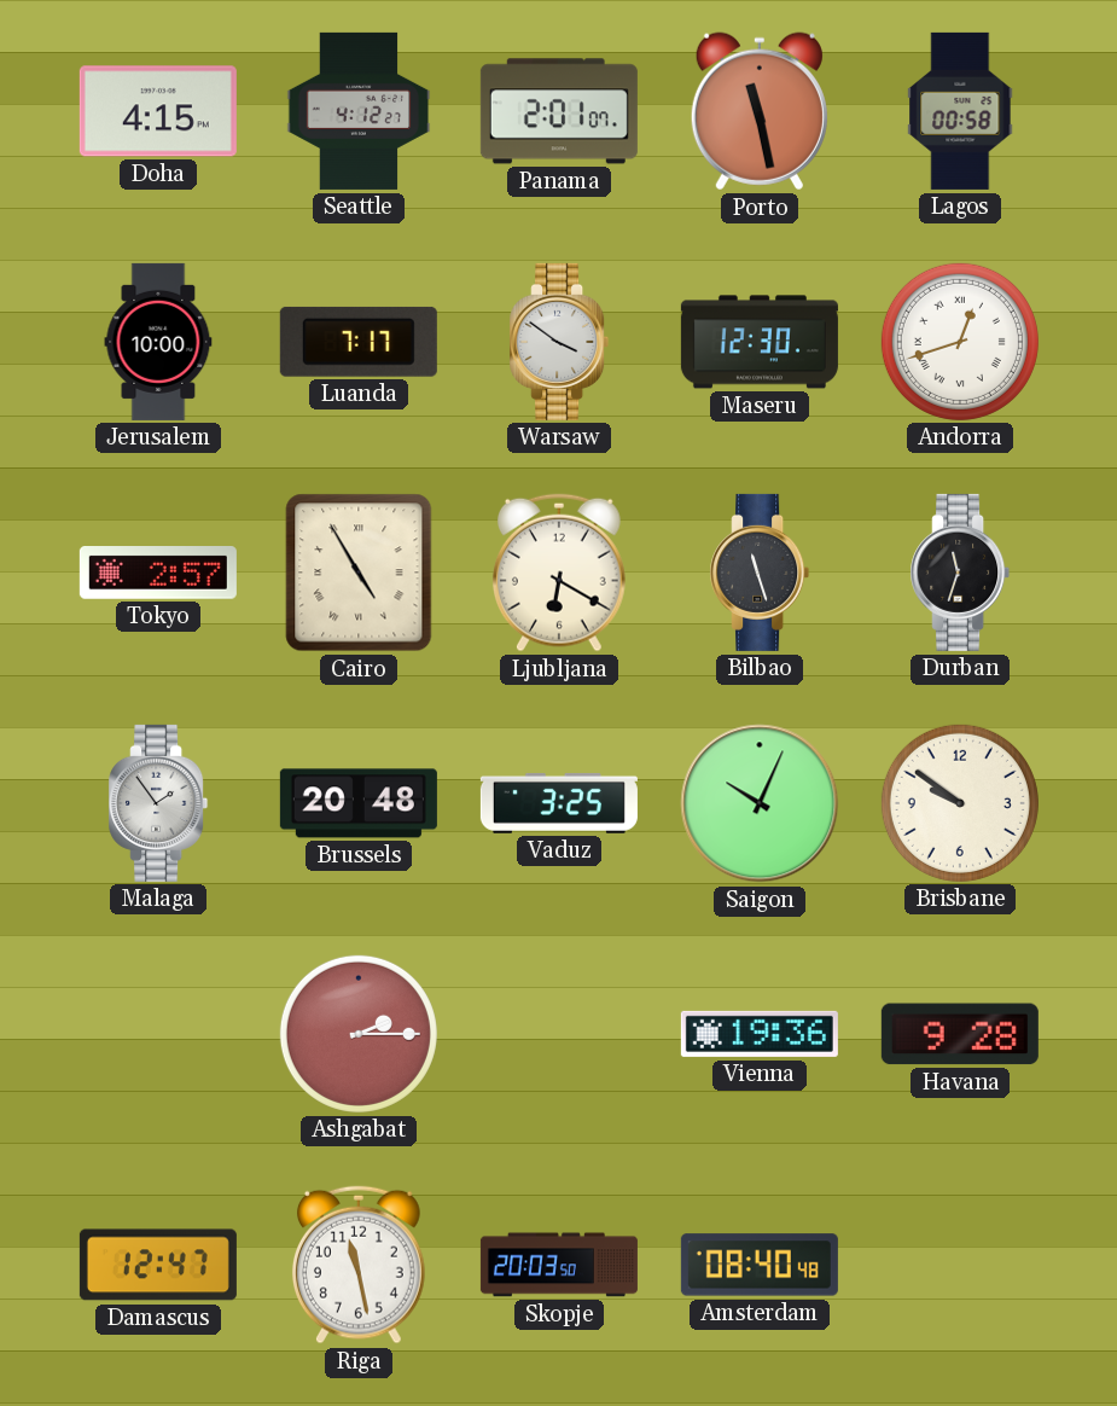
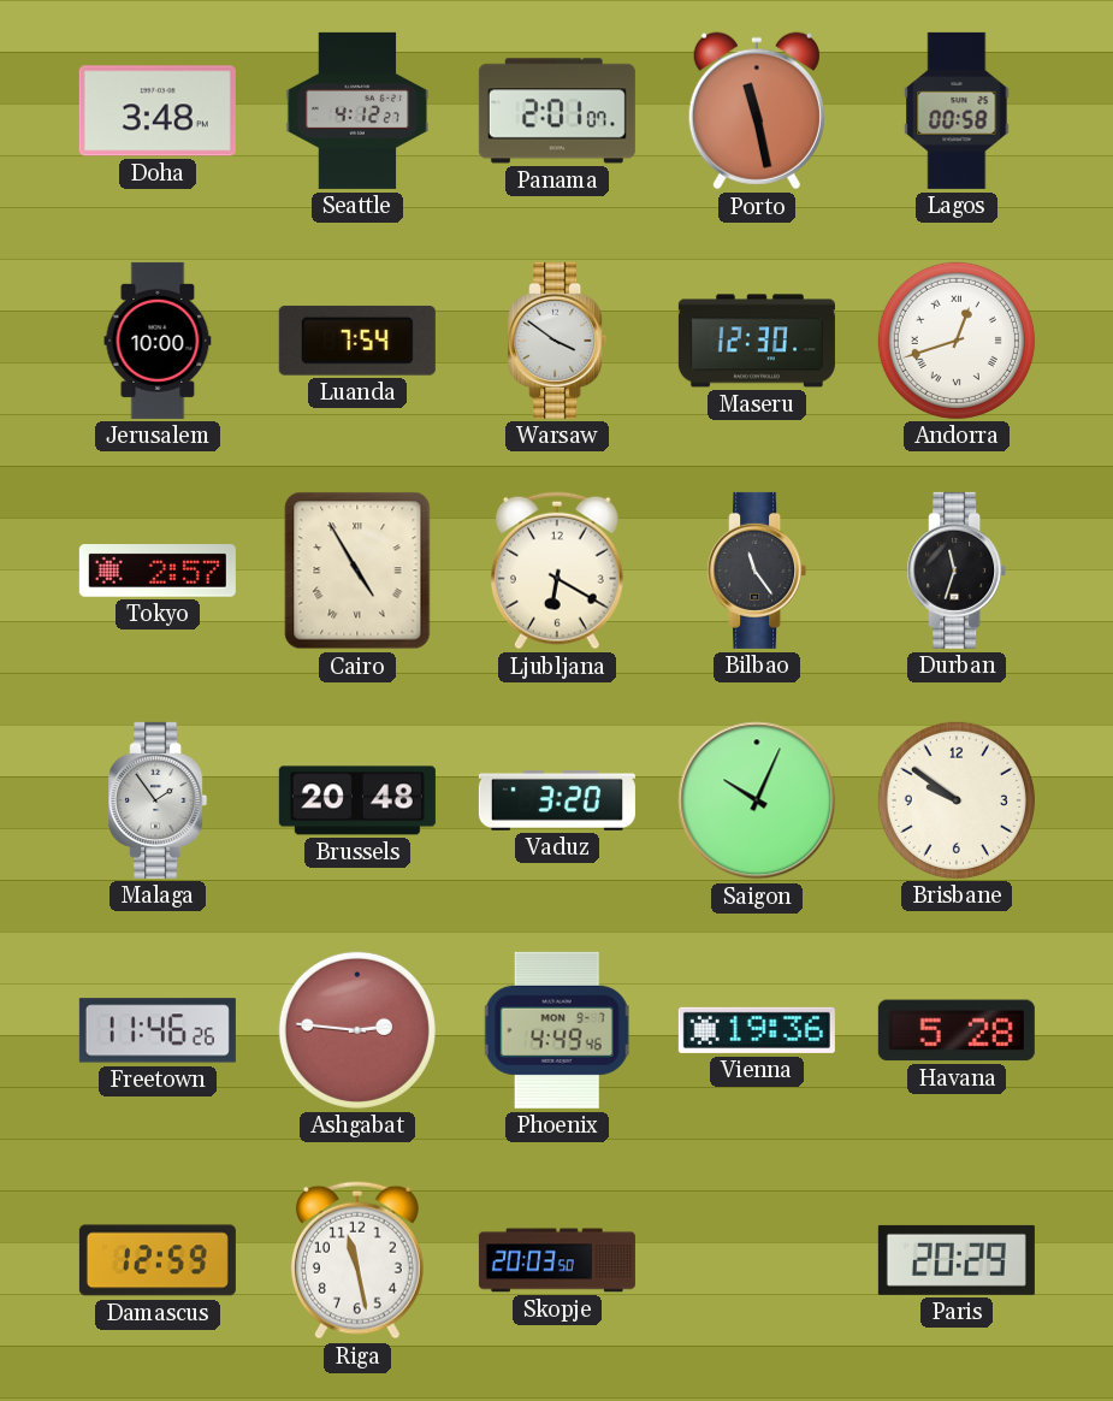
Doha: 4:15 -> 3:48 (158, 111)
Luanda: 7:17 -> 7:54 (357, 341)
Bilbao: 11:27 -> 11:24 (757, 571)
Vaduz: 3:25 -> 3:20 (557, 800)
Freetown: none -> 11:46 (158, 1030)
Ashgabat: 2:15 -> 2:46 (357, 1030)
Phoenix: none -> 4:49 (557, 1030)
Havana: 9:28 -> 5:28 (957, 1030)
Damascus: 12:47 -> 12:59 (158, 1260)
Amsterdam: 08:40 -> none (760, 1265)
Paris: none -> 20:29 (957, 1260)
